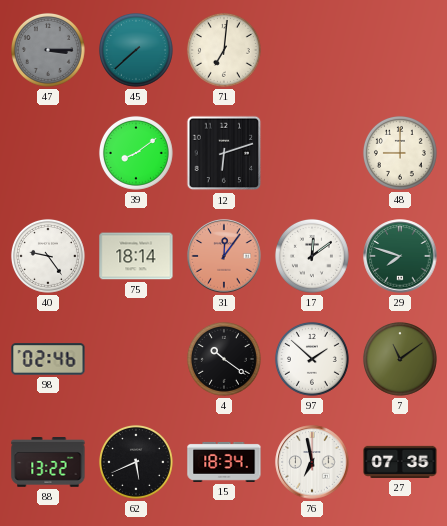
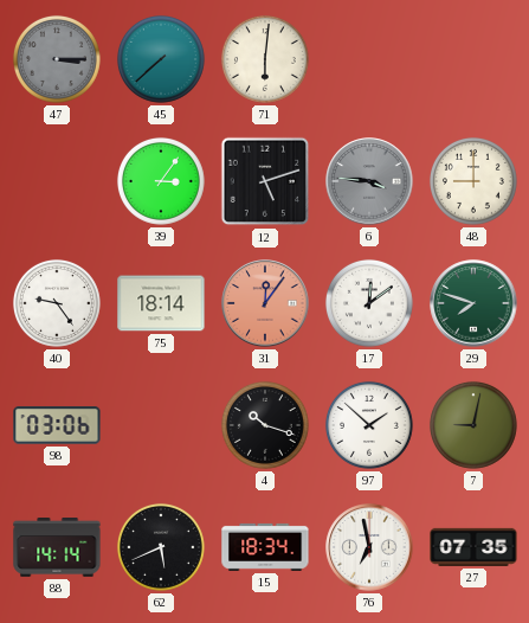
71: 7:01 -> 6:01 (265, 59)
39: 8:09 -> 3:06 (161, 181)
12: 6:12 -> 5:12 (265, 181)
6: none -> 3:46 (369, 181)
98: 02:46 -> 03:06 (57, 425)
4: 10:21 -> 10:18 (265, 425)
7: 11:09 -> 9:02 (473, 425)
88: 13:22 -> 14:14 (57, 547)
